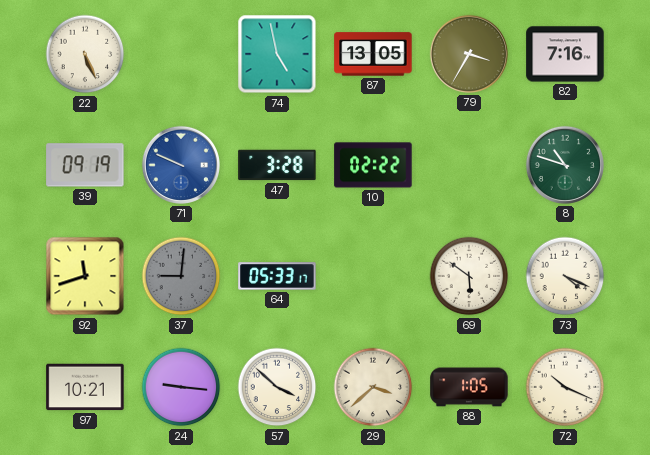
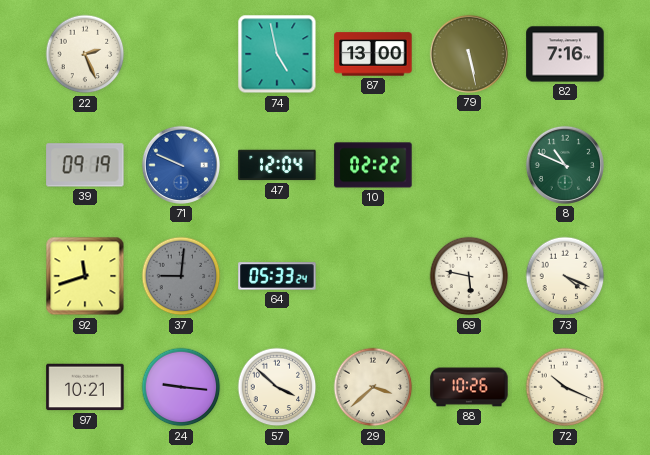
22: 5:26 -> 2:26 (85, 54)
87: 13:05 -> 13:00 (373, 54)
79: 3:35 -> 5:28 (469, 54)
47: 3:28 -> 12:04 (277, 165)
8: 10:48 -> 10:49 (565, 165)
64: 05:33:17 -> 05:33:24 (277, 276)
69: 5:51 -> 5:47 (469, 276)
88: 1:05 -> 10:26 (469, 387)
